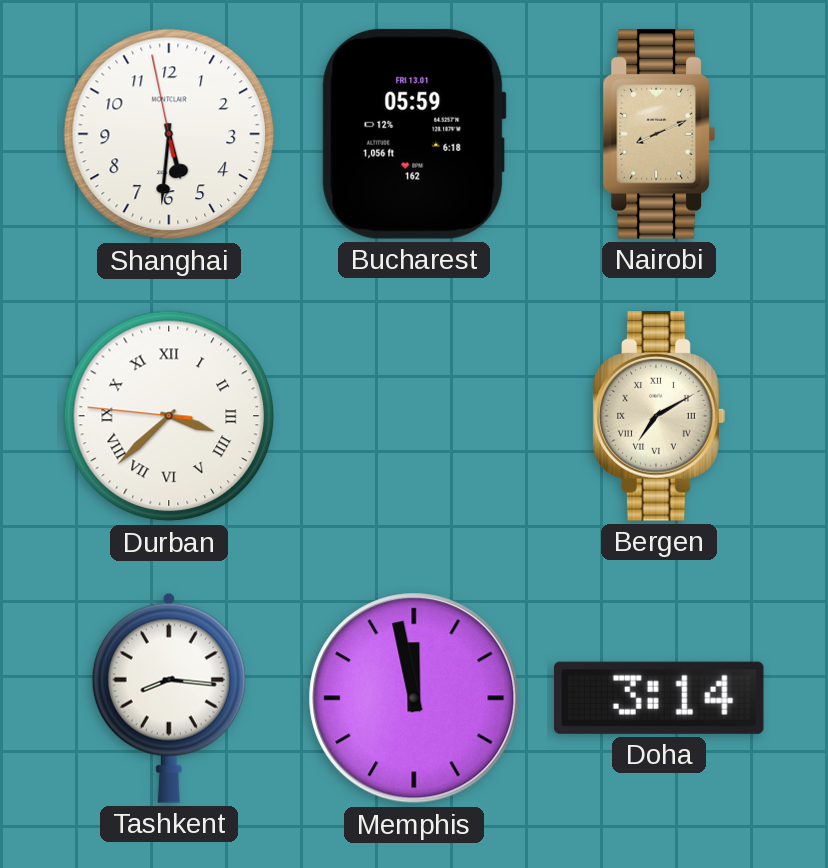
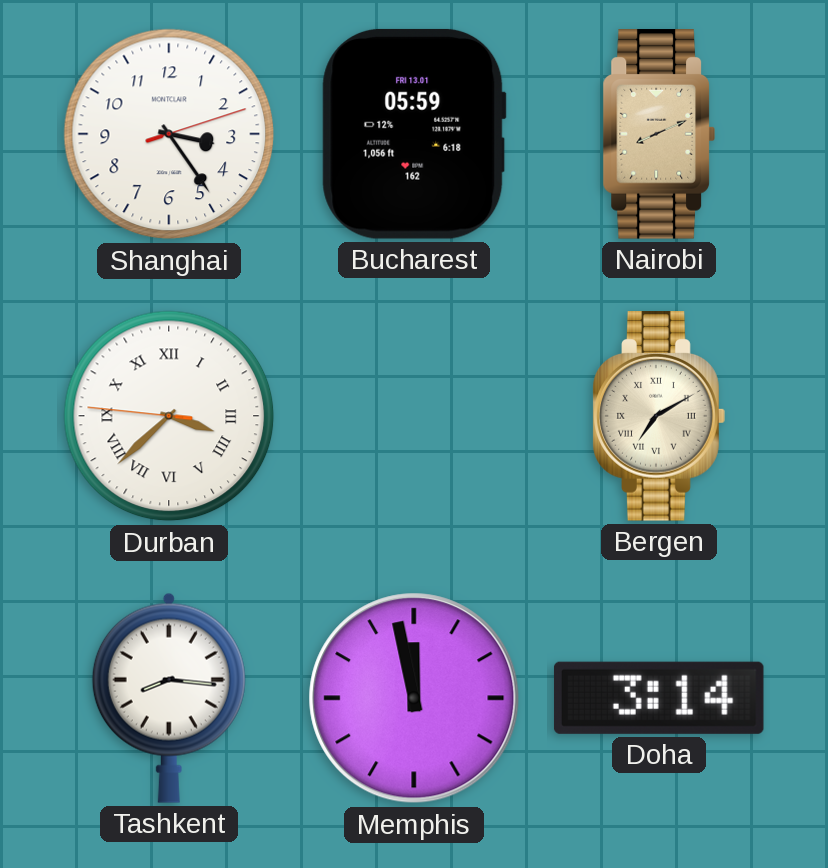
Shanghai: 5:30 -> 3:24 (169, 134)
